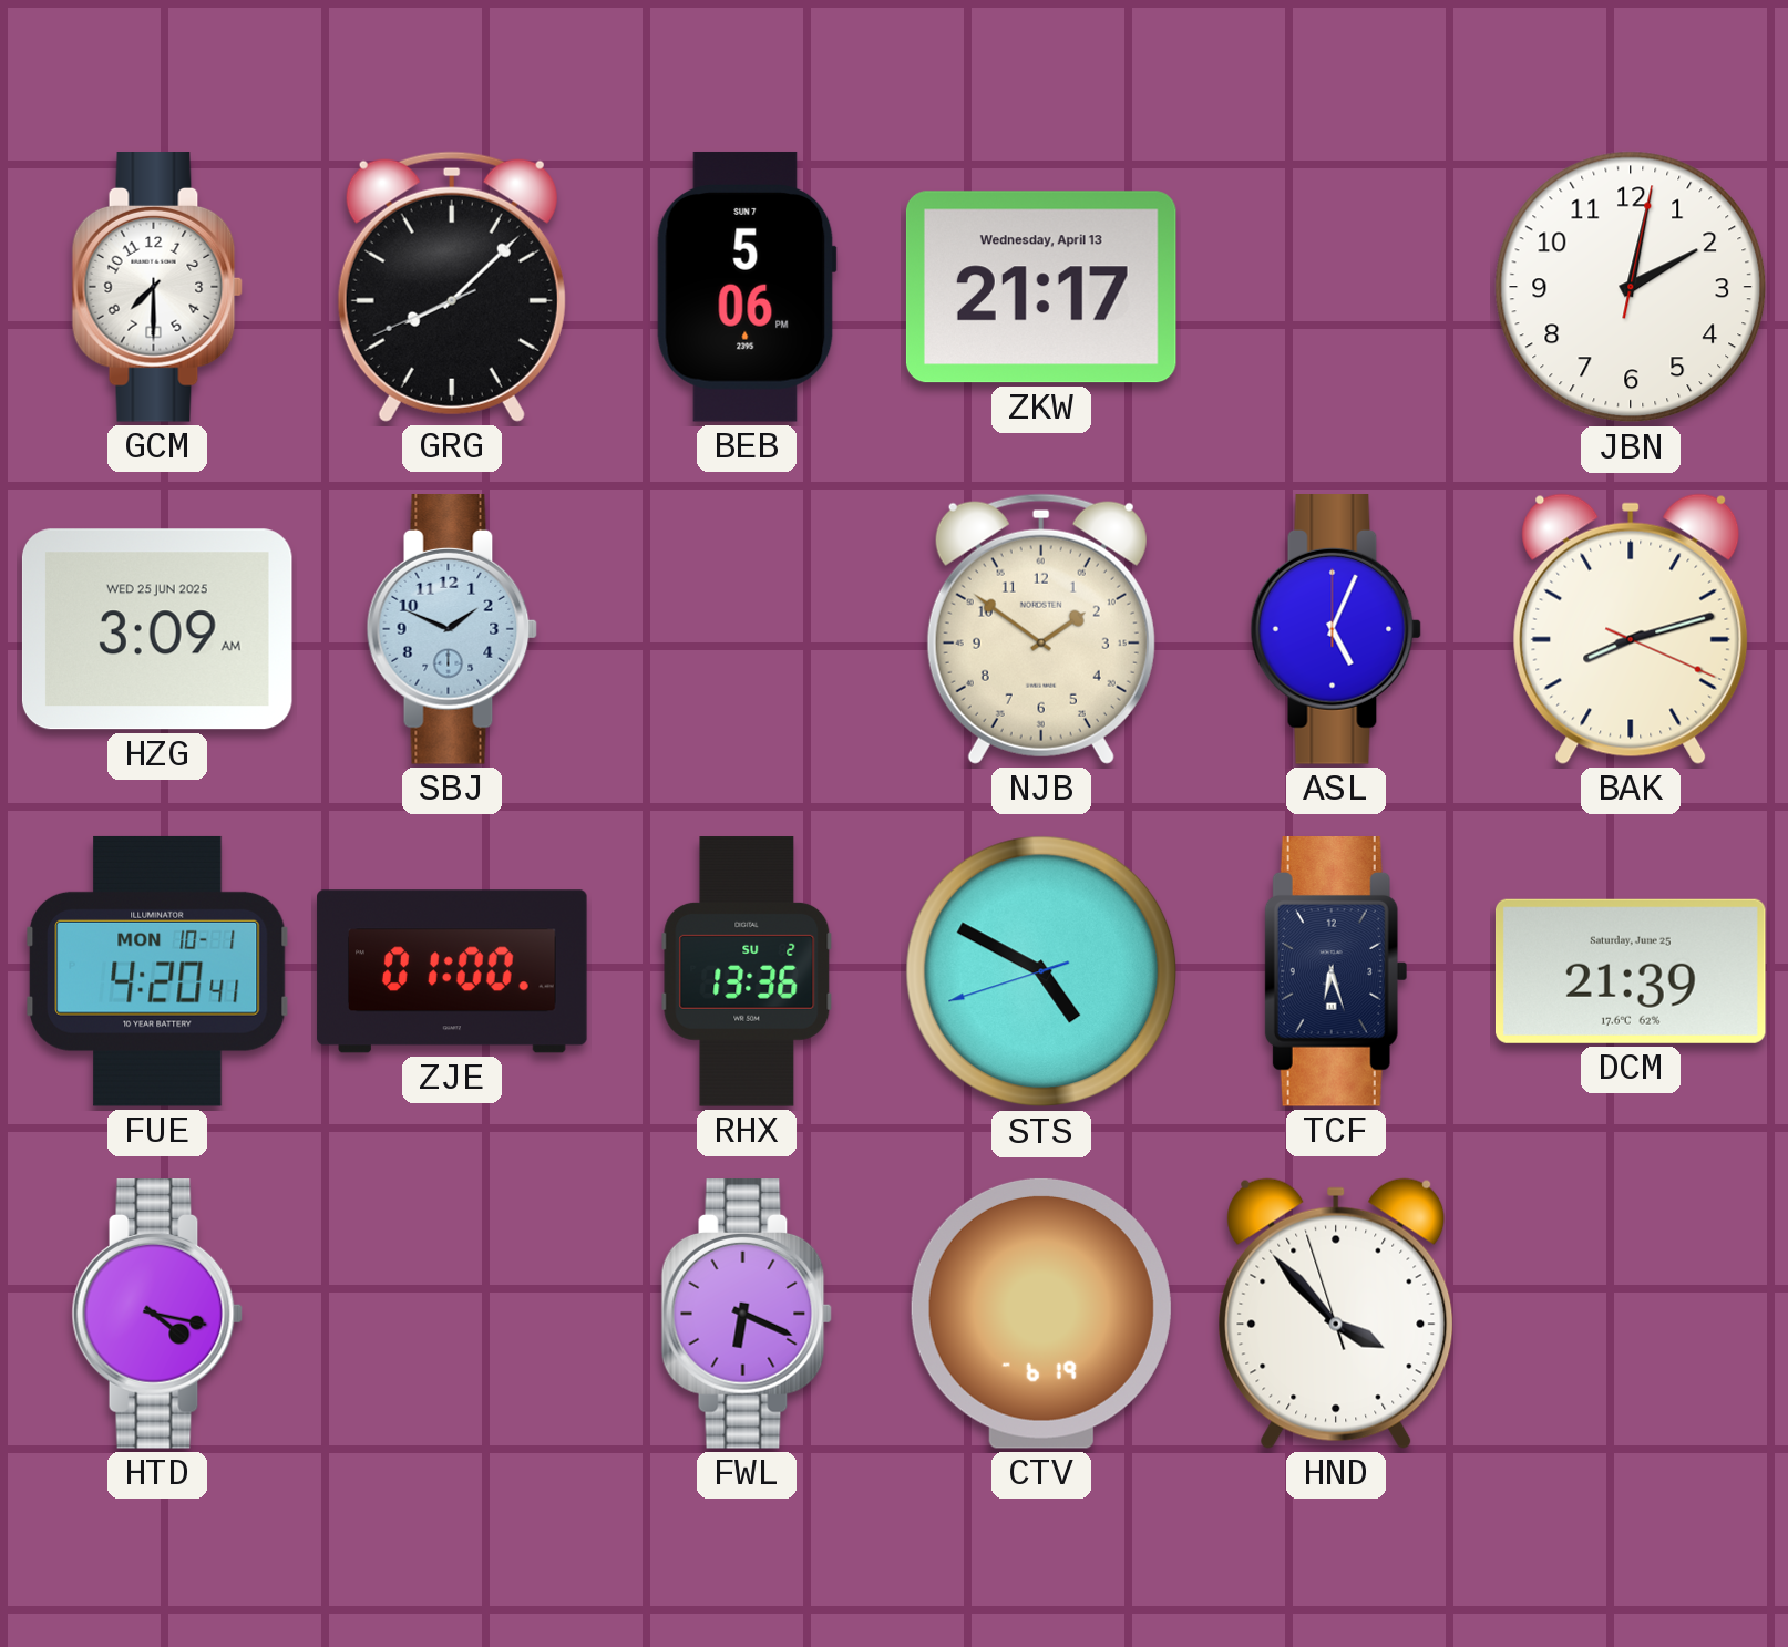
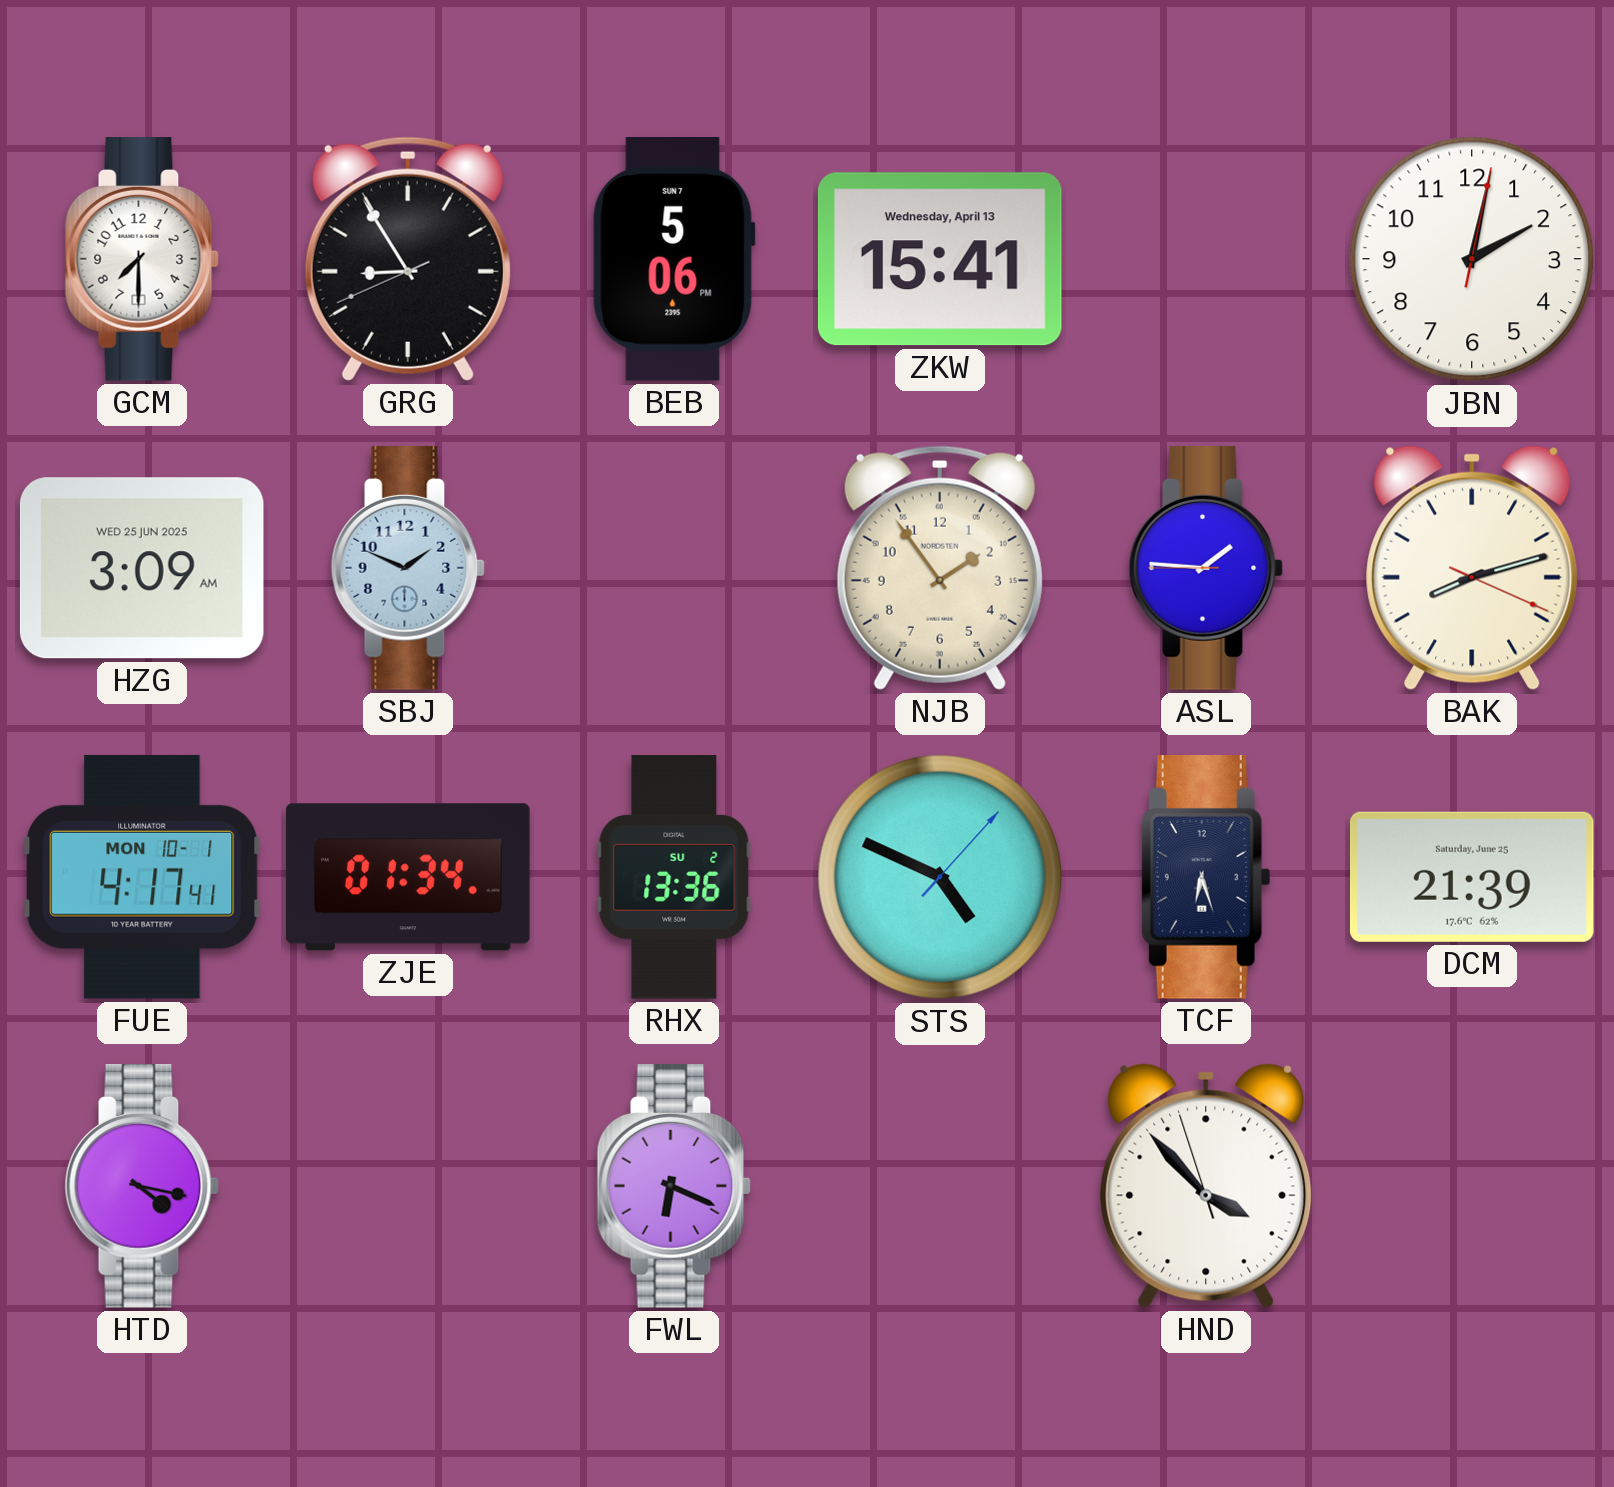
GRG: 8:07 -> 8:54 (408, 259)
ZKW: 21:17 -> 15:41 (940, 259)
NJB: 1:51 -> 1:54 (940, 568)
ASL: 5:04 -> 1:45 (1206, 569)
FUE: 4:20 -> 4:17 (143, 877)
ZJE: 01:00 -> 01:34 (408, 877)
STS: 4:49:42 -> 4:49:07 (940, 877)
CTV: 6:19 -> none (1041, 1314)
